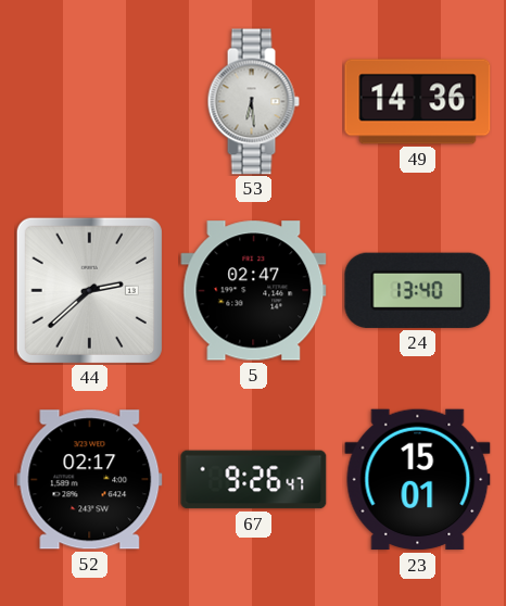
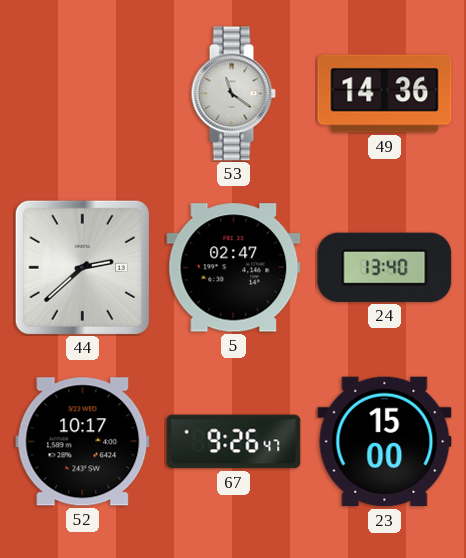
53: 6:29 -> 11:21 (233, 94)
52: 02:17 -> 10:17 (83, 442)
23: 15:01 -> 15:00 (385, 442)
